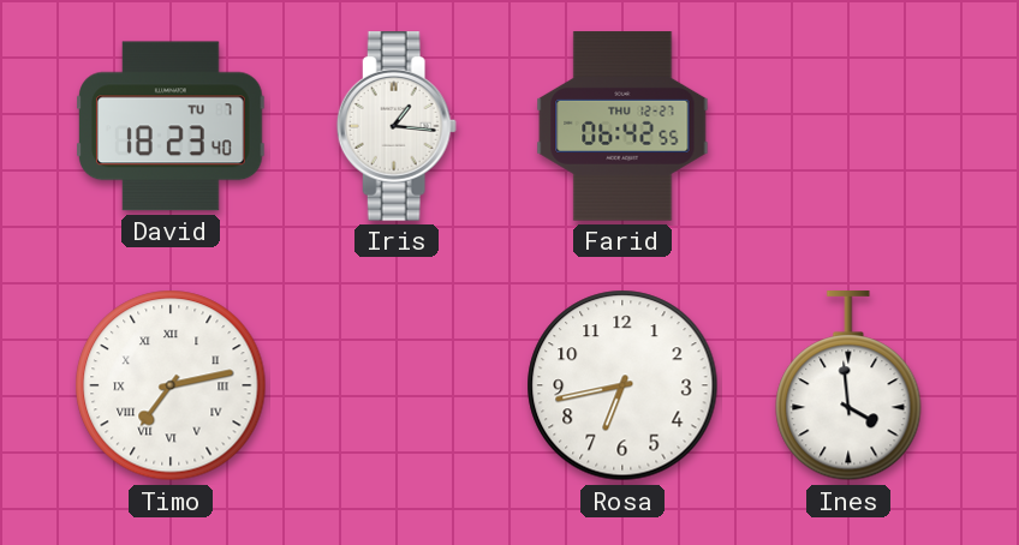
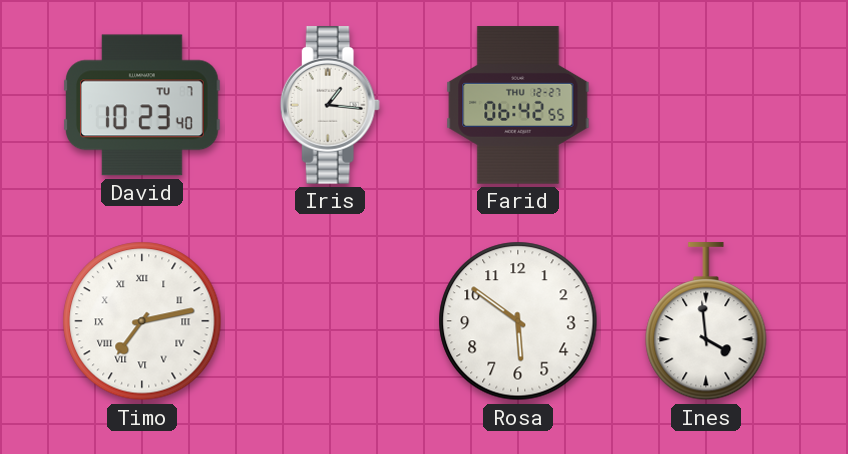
David: 18:23 -> 10:23 (143, 105)
Rosa: 6:43 -> 5:51 (518, 321)
